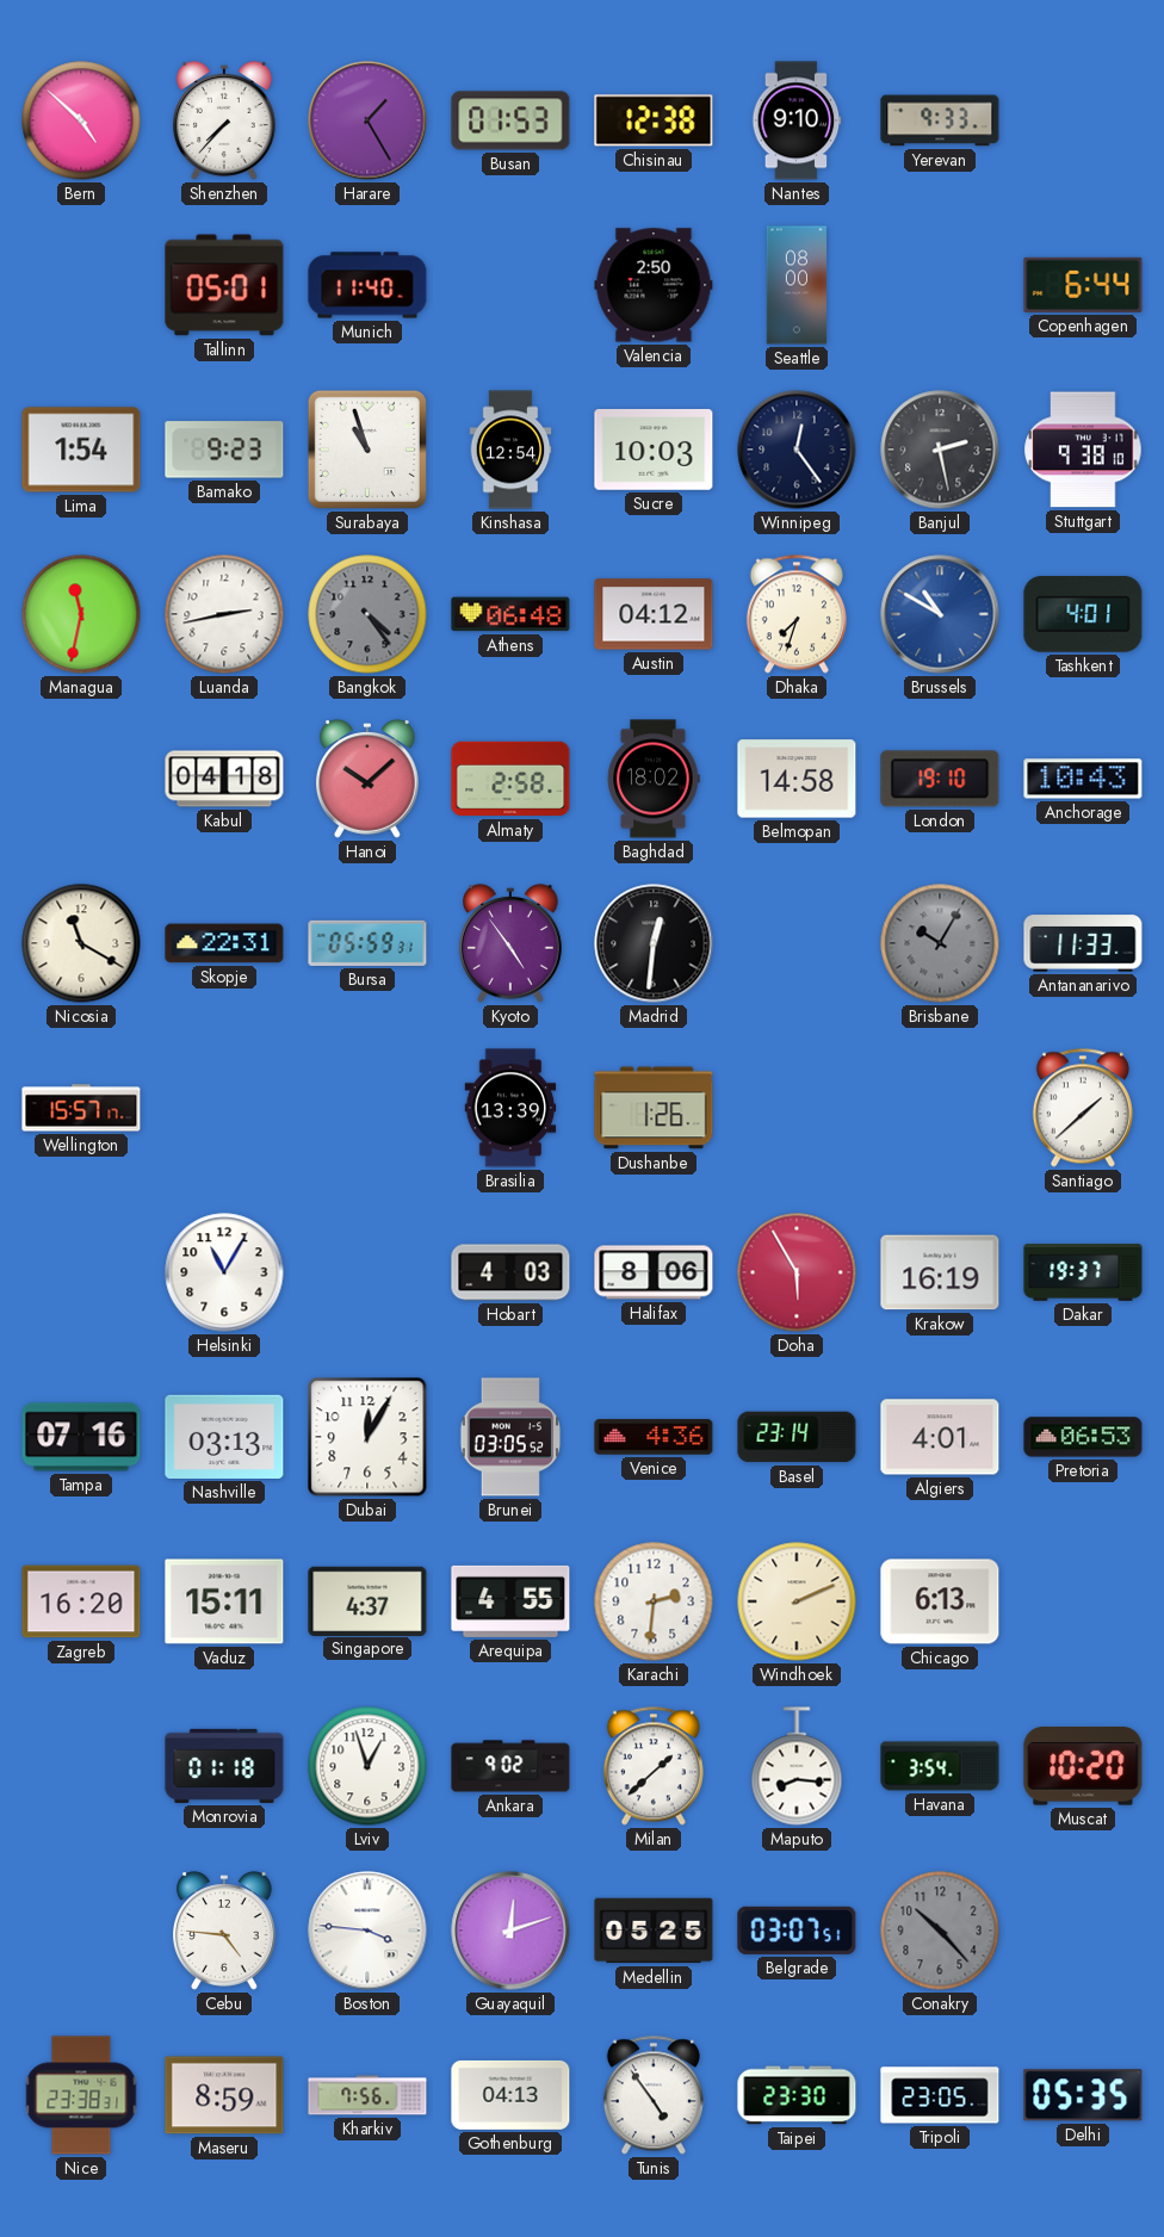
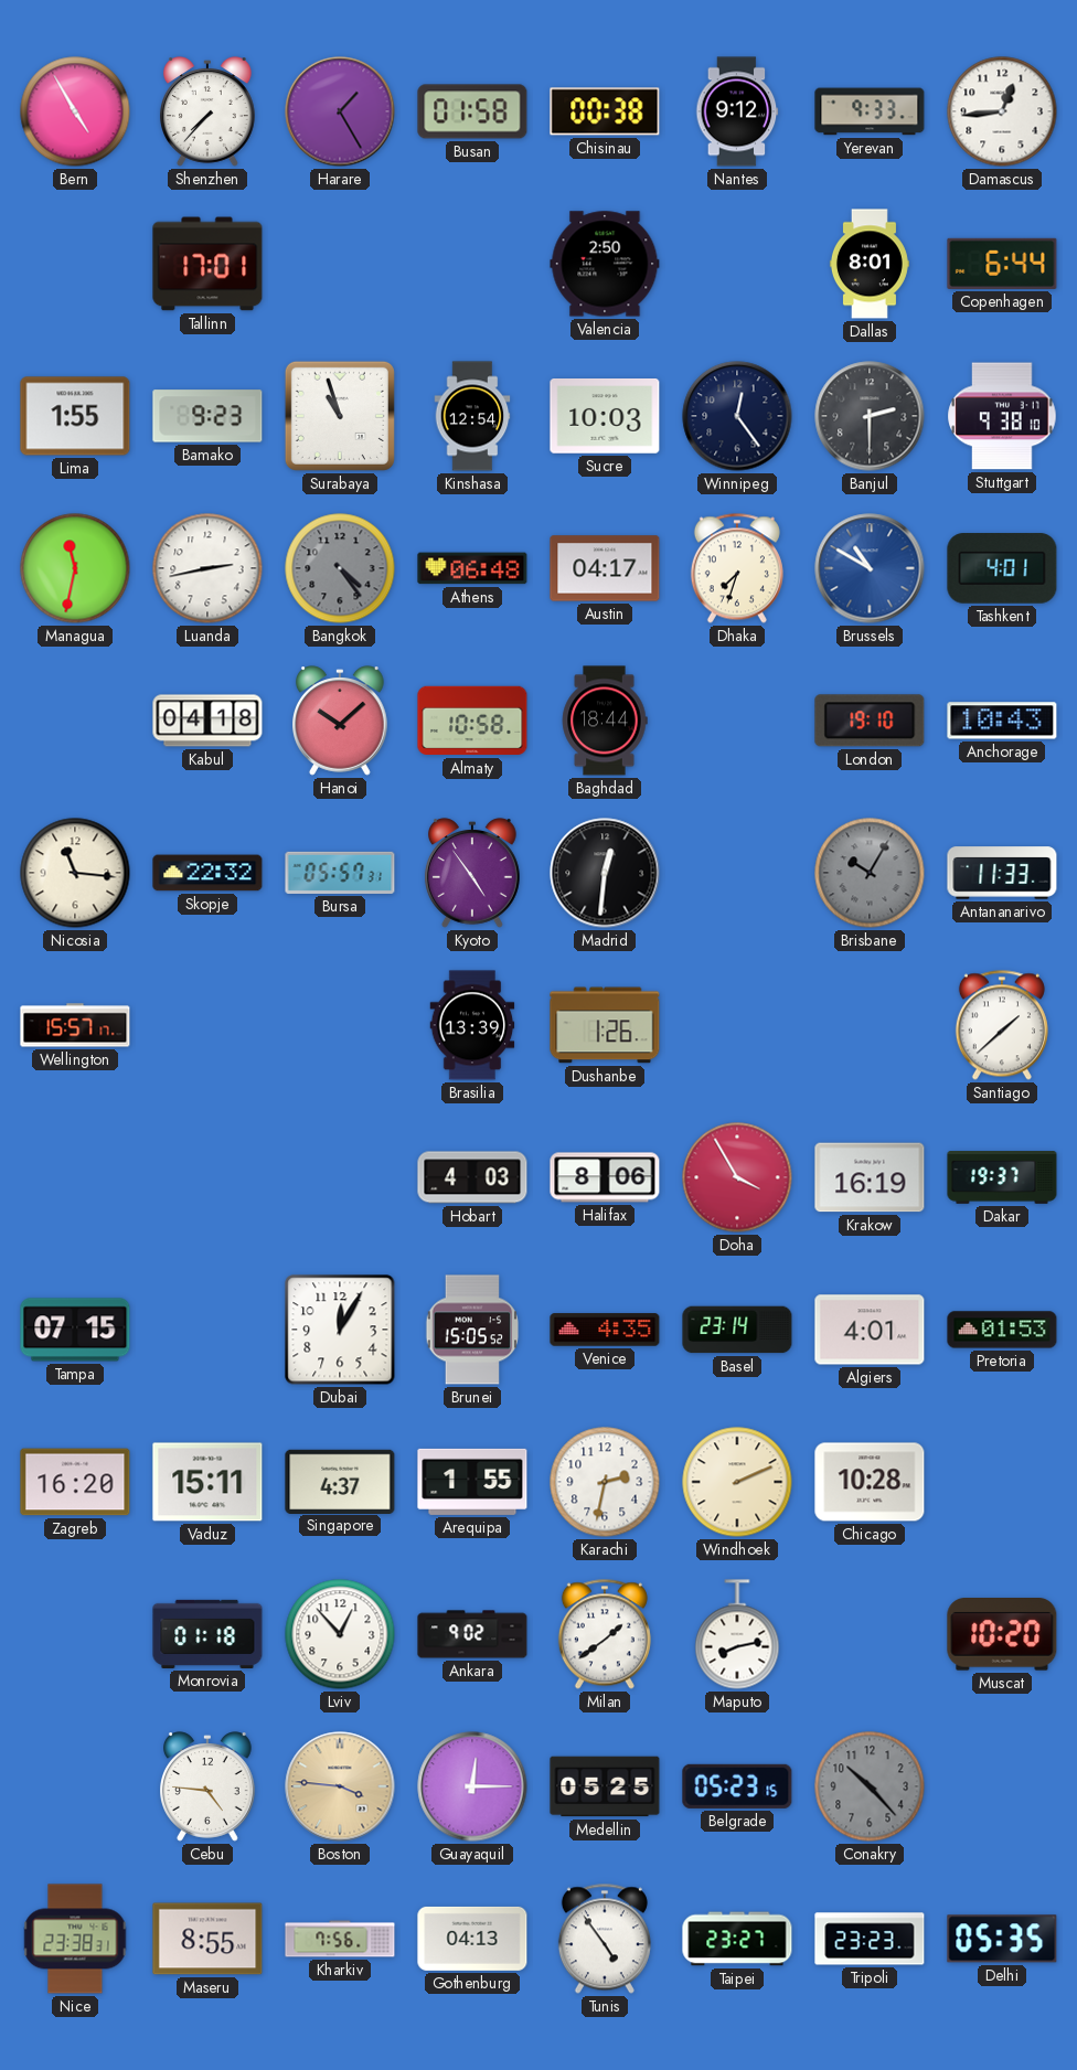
Bern: 4:52 -> 4:55 (75, 111)
Busan: 01:53 -> 01:58 (472, 111)
Chisinau: 12:38 -> 00:38 (605, 111)
Nantes: 9:10 -> 9:12 (737, 111)
Damascus: none -> 12:44 (1002, 111)
Tallinn: 05:01 -> 17:01 (207, 264)
Munich: 11:40 -> none (367, 285)
Seattle: 08:00 -> none (795, 285)
Dallas: none -> 8:01 (870, 264)
Lima: 1:54 -> 1:55 (75, 416)
Banjul: 2:28 -> 2:30 (870, 416)
Austin: 04:12 -> 04:17 (605, 568)
Almaty: 2:58 -> 10:58 (472, 721)
Baghdad: 18:02 -> 18:44 (605, 721)
Belmopan: 14:58 -> none (797, 779)
Nicosia: 11:20 -> 11:16 (75, 873)
Skopje: 22:31 -> 22:32 (207, 873)
Bursa: 05:59 -> 05:57 (340, 873)
Helsinki: 11:05 -> none (224, 1272)
Doha: 5:55 -> 3:55 (737, 1177)
Tampa: 07:16 -> 07:15 (75, 1330)
Nashville: 03:13 -> none (224, 1437)
Brunei: 03:05 -> 15:05 (472, 1330)
Venice: 4:36 -> 4:35 (605, 1330)
Pretoria: 06:53 -> 01:53 (1002, 1330)
Arequipa: 4:55 -> 1:55 (472, 1482)
Karachi: 2:31 -> 2:32 (605, 1482)
Chicago: 6:13 -> 10:28 (870, 1482)
Lviv: 12:57 -> 12:53 (340, 1634)
Milan: 1:38 -> 1:39 (605, 1634)
Maputo: 8:16 -> 8:13 (737, 1634)
Havana: 3:54 -> none (940, 1766)
Boston dial: white -> champagne (340, 1786)
Guayaquil: 12:12 -> 12:15 (472, 1786)
Belgrade: 03:07 -> 05:23 (737, 1786)
Maseru: 8:59 -> 8:55 (207, 1939)
Taipei: 23:30 -> 23:27 (737, 1939)
Tripoli: 23:05 -> 23:23 (870, 1939)
